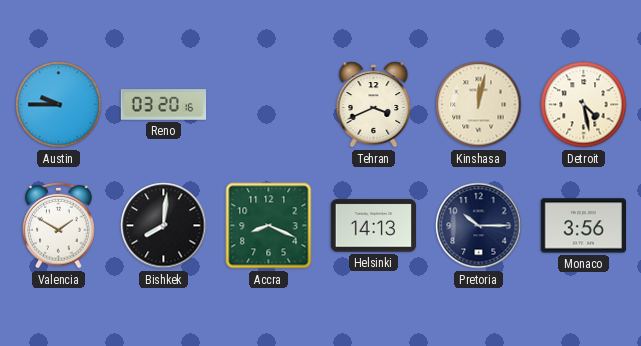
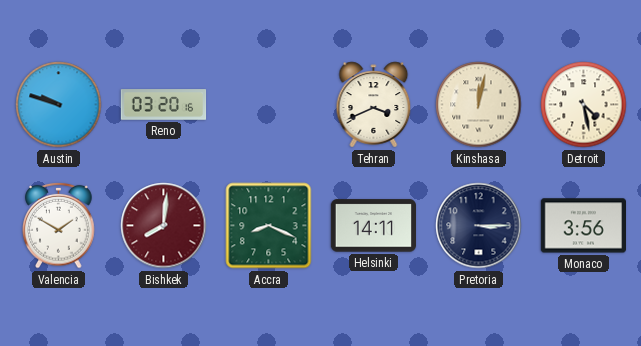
Austin: 9:45 -> 9:48 (59, 105)
Bishkek dial: black -> burgundy (164, 226)
Helsinki: 14:13 -> 14:11 (373, 226)
Pretoria: 10:15 -> 3:15 (479, 226)
